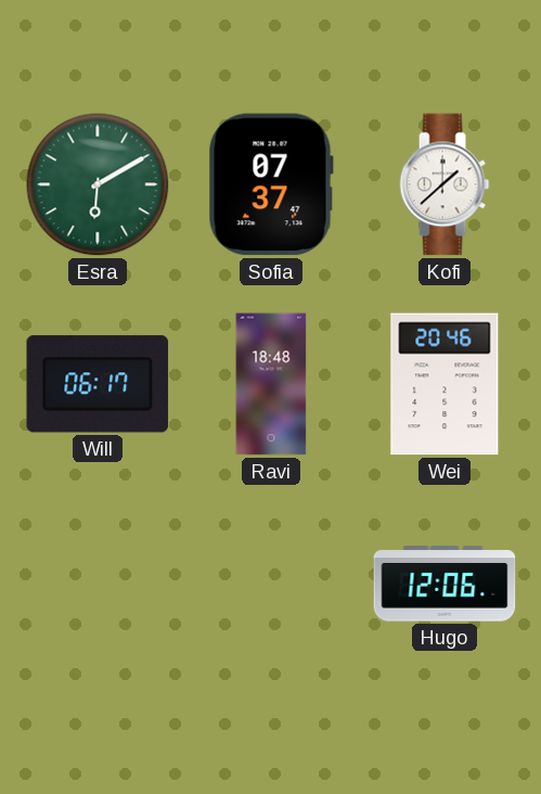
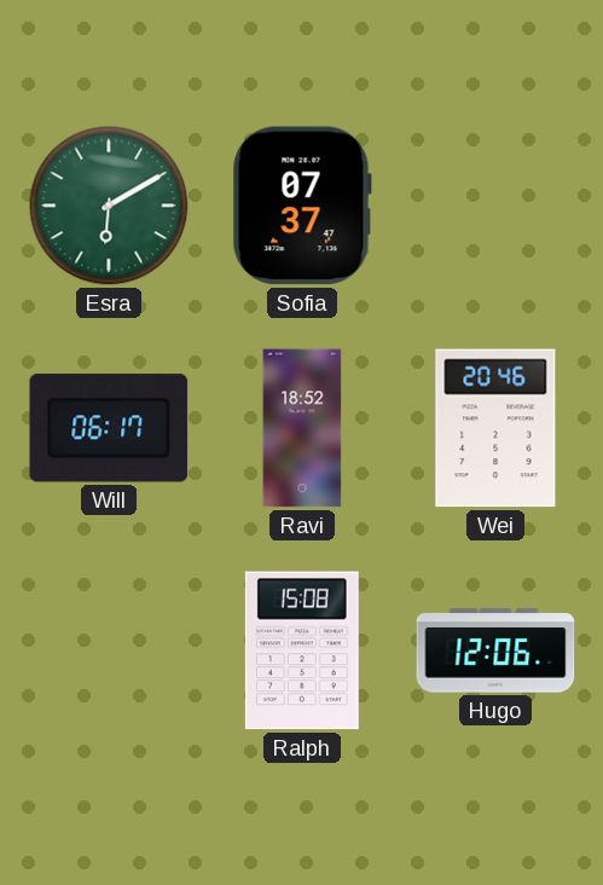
Kofi: 1:38 -> none (445, 184)
Ravi: 18:48 -> 18:52 (302, 428)
Ralph: none -> 15:08 (302, 650)
